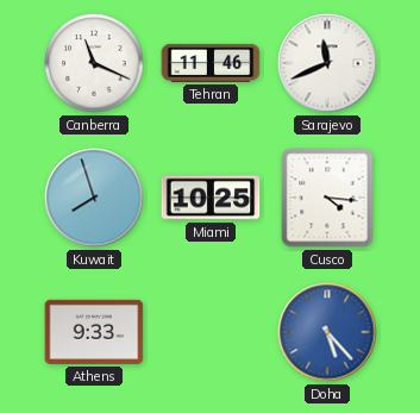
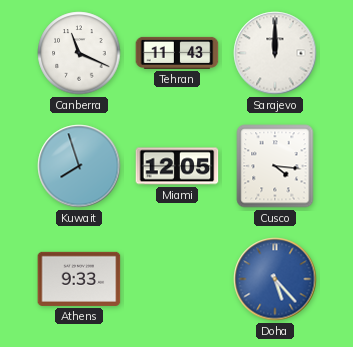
Tehran: 11:46 -> 11:43 (177, 53)
Sarajevo: 11:41 -> 12:00 (275, 53)
Miami: 10:25 -> 12:05 (177, 166)
